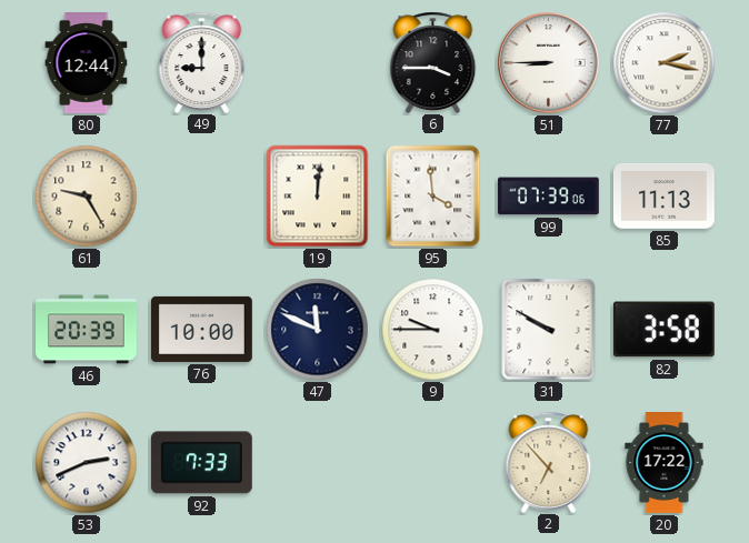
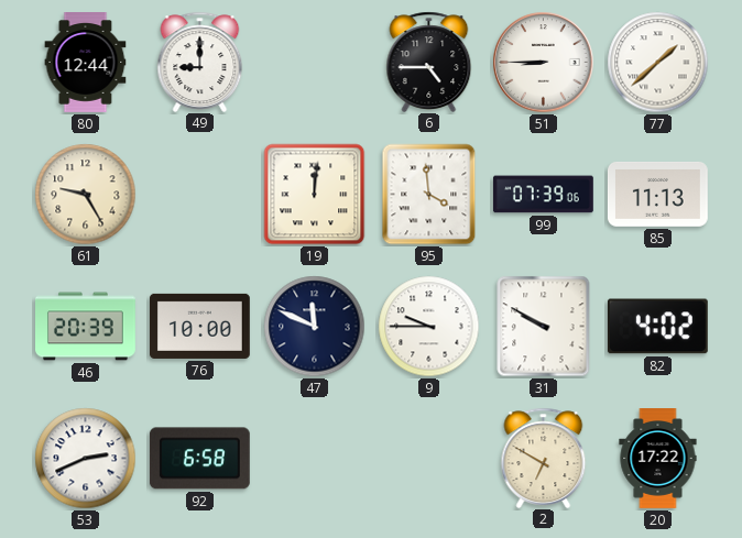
6: 3:45 -> 4:45 (429, 62)
77: 2:17 -> 1:38 (658, 63)
82: 3:58 -> 4:02 (657, 327)
92: 7:33 -> 6:58 (199, 459)
2: 6:53 -> 6:50 (544, 458)
